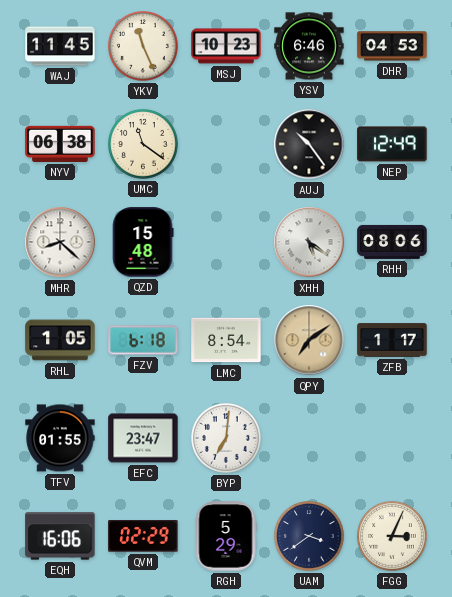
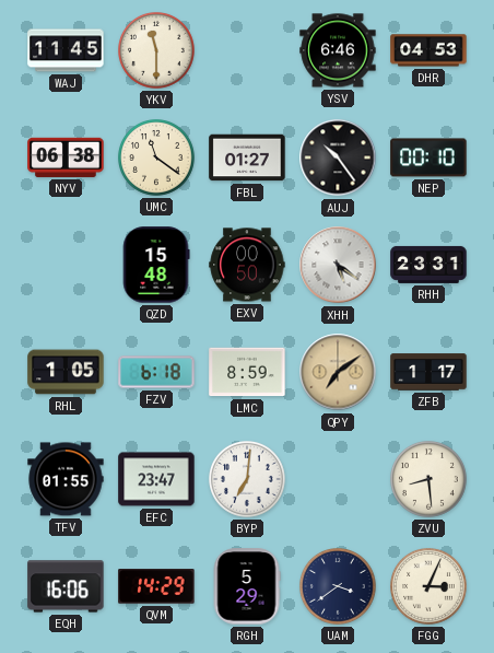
YKV: 11:26 -> 11:30 (157, 51)
MSJ: 10:23 -> none (226, 46)
FBL: none -> 01:27 (247, 158)
NEP: 12:49 -> 00:10 (428, 158)
MHR: 8:22 -> none (60, 242)
EXV: none -> 00:50 (247, 265)
RHH: 08:06 -> 23:31 (428, 265)
LMC: 8:54 -> 8:59 (247, 372)
ZVU: none -> 8:29 (430, 480)
QVM: 02:29 -> 14:29 (156, 586)
